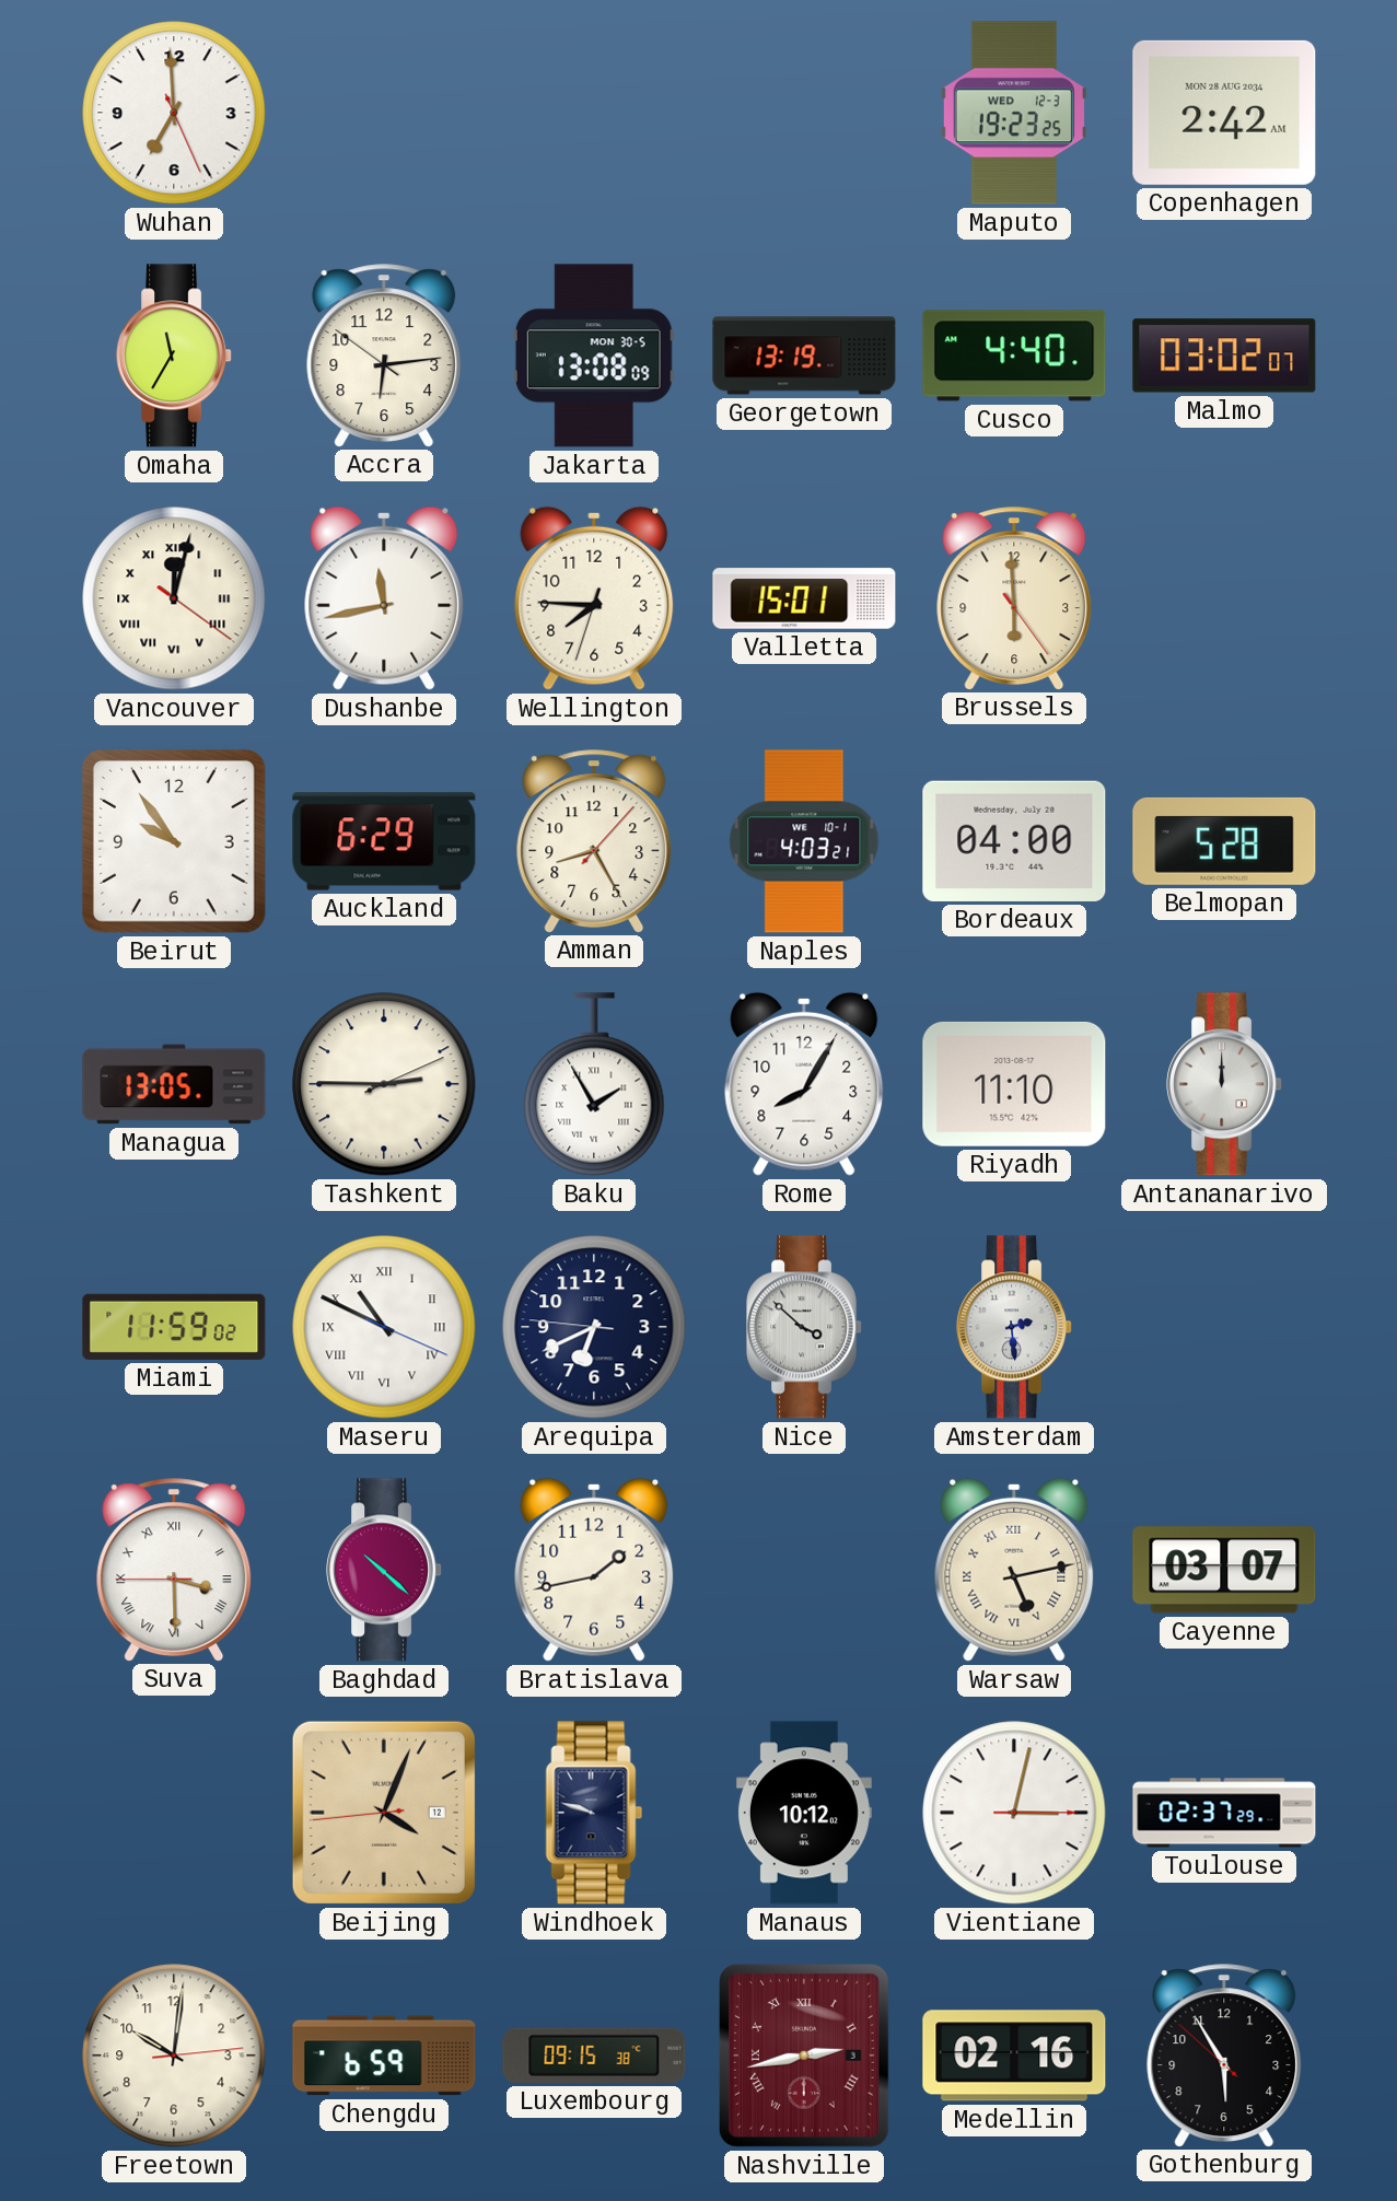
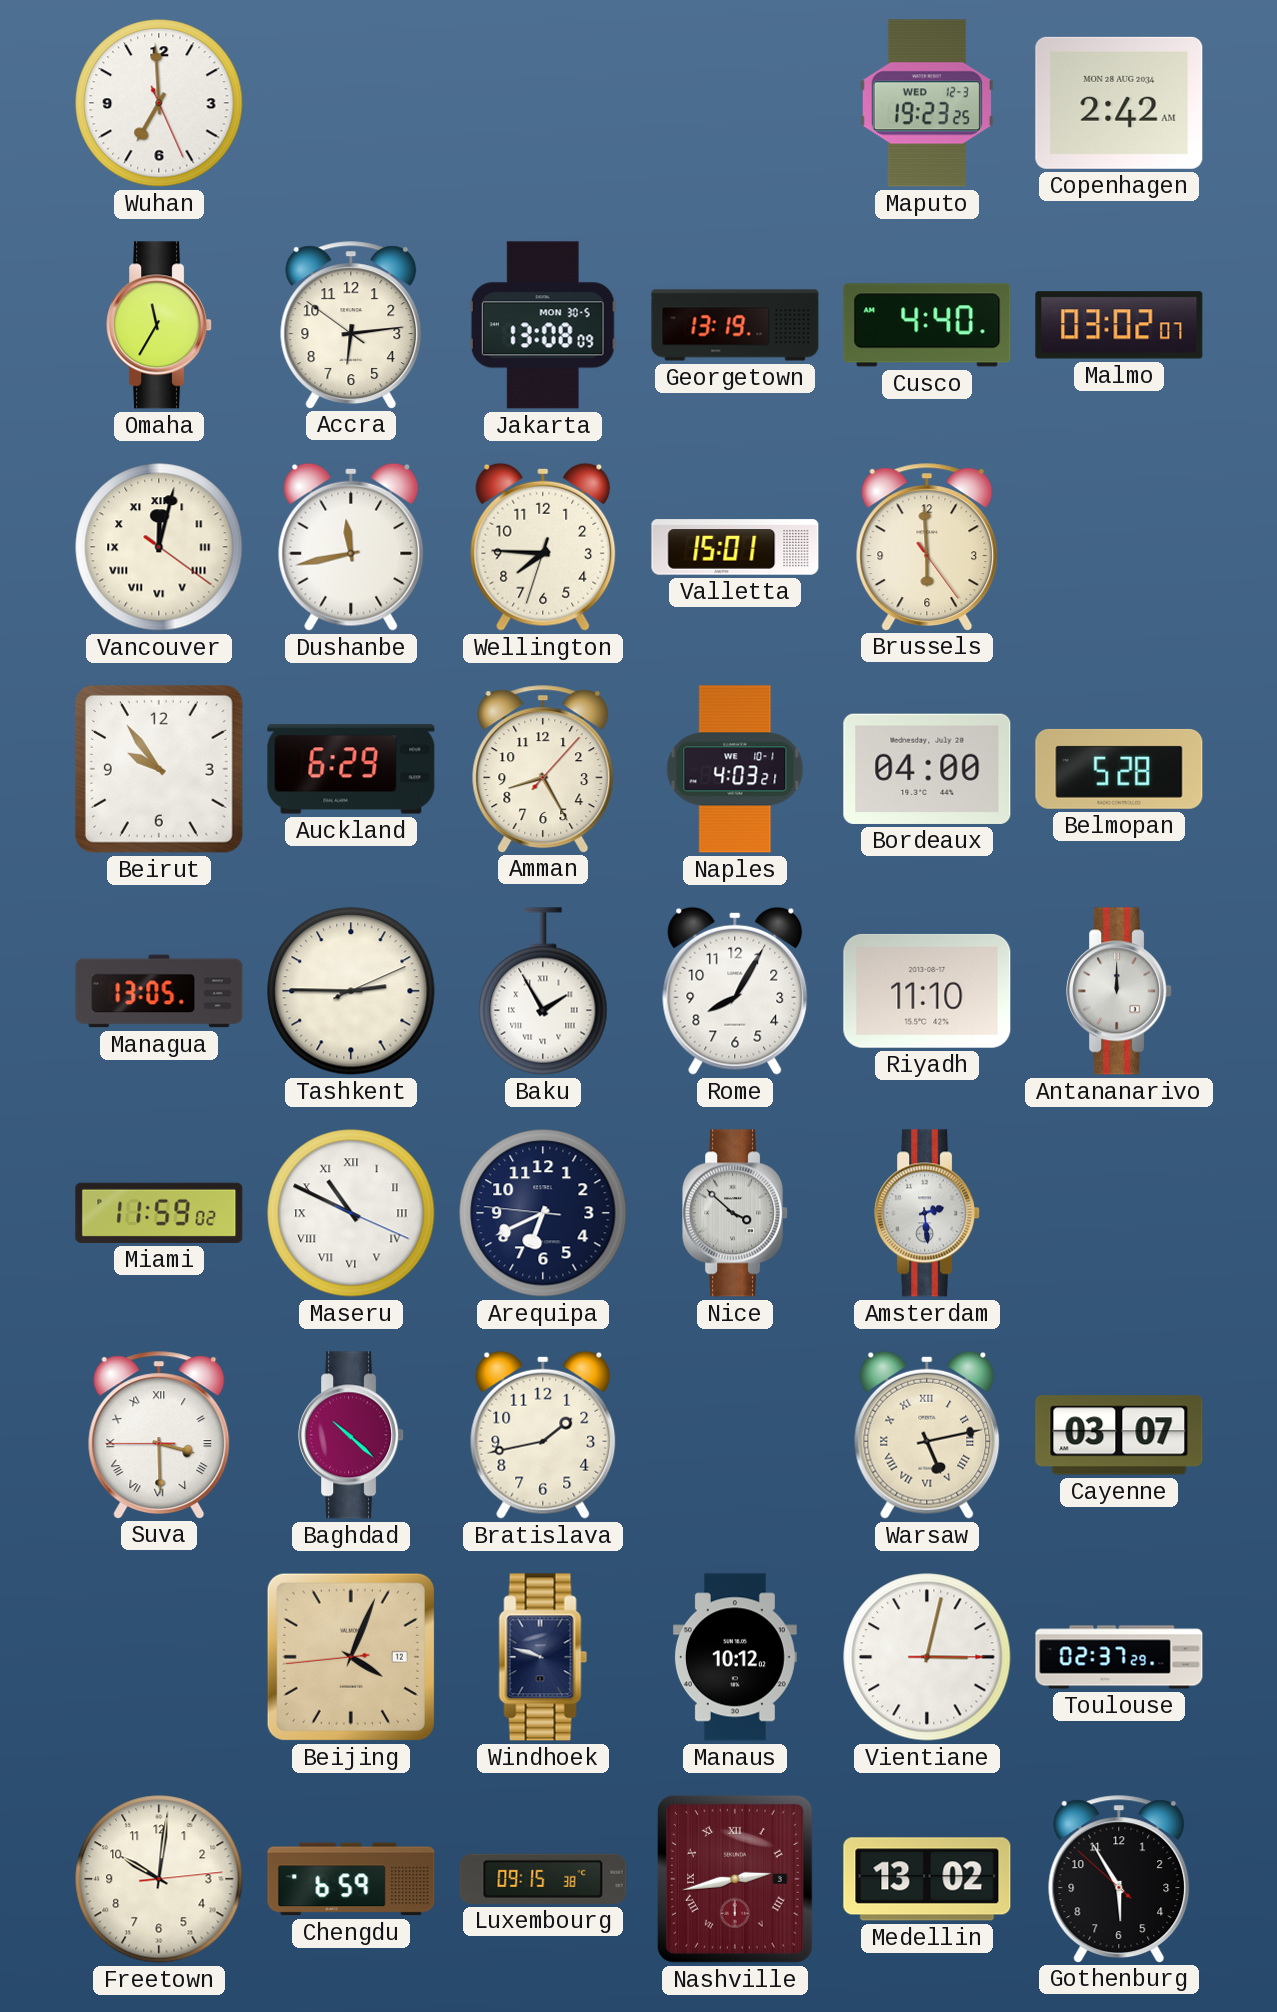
Medellin: 02:16 -> 13:02 (927, 1879)
